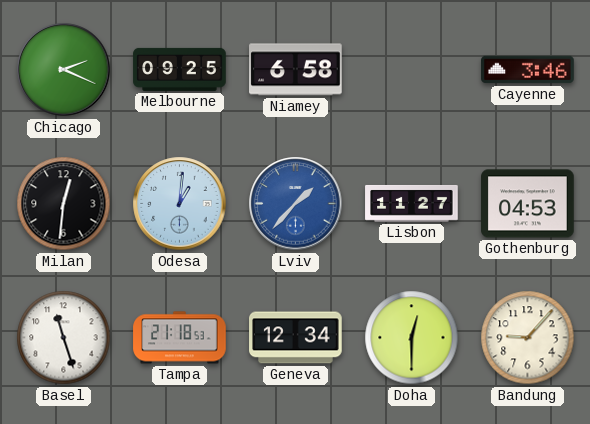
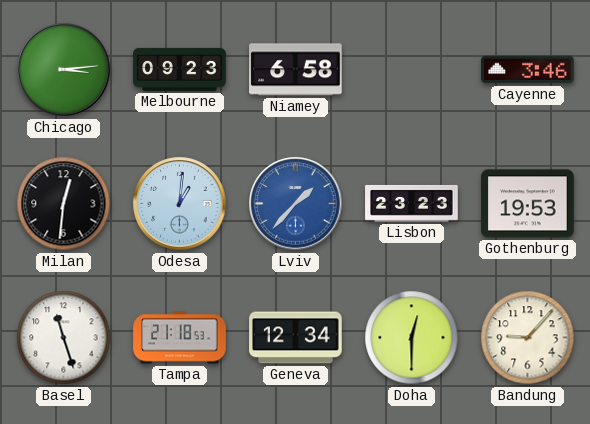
Chicago: 2:19 -> 3:14 (64, 70)
Melbourne: 09:25 -> 09:23 (180, 69)
Lisbon: 11:27 -> 23:23 (412, 203)
Gothenburg: 04:53 -> 19:53 (528, 204)
